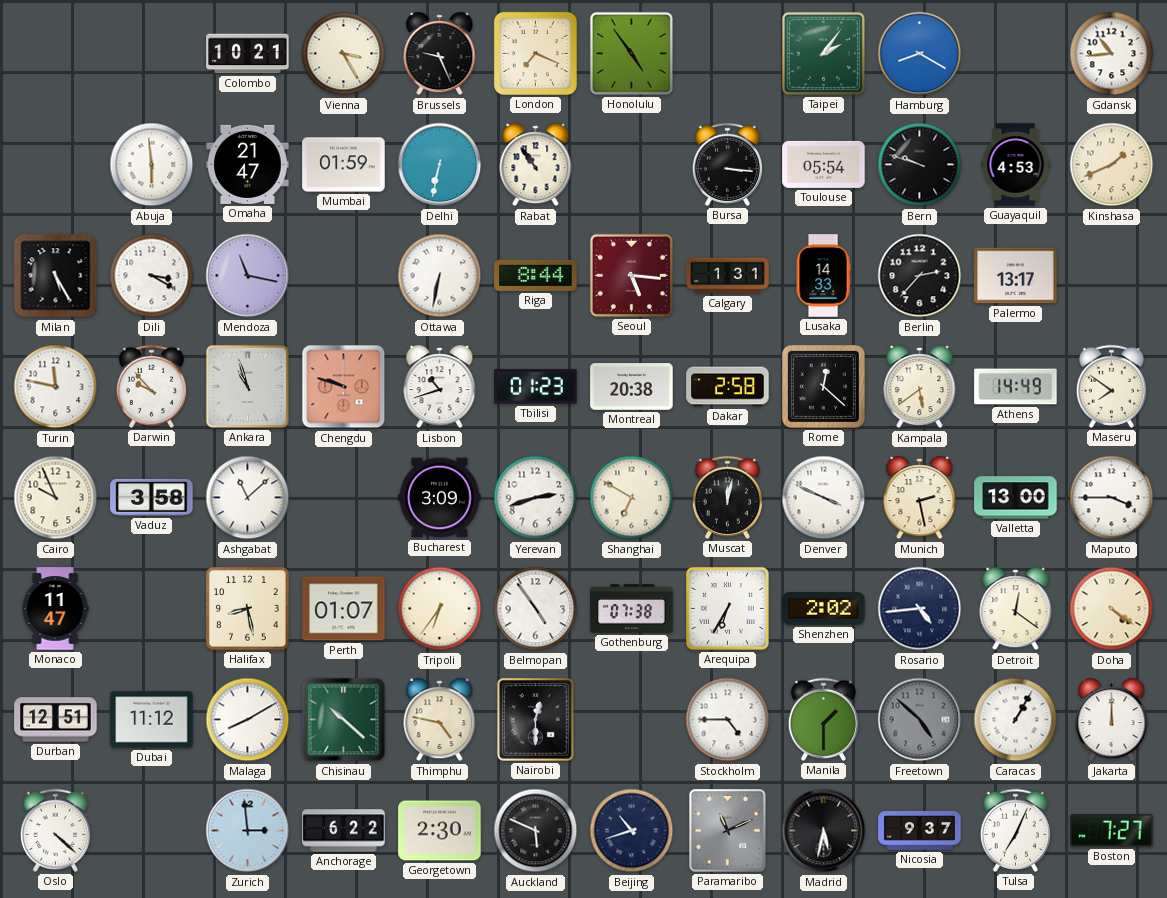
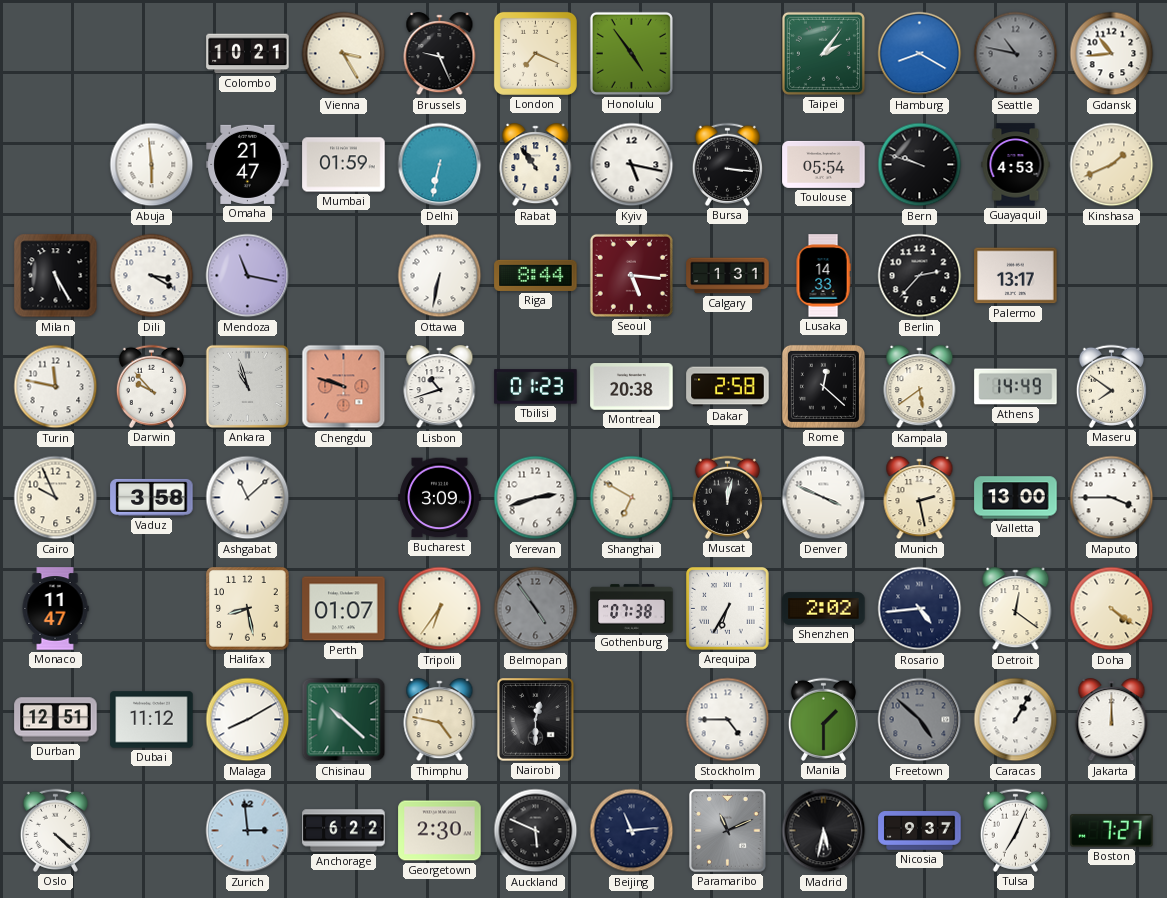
Seattle: none -> 10:47 (1016, 54)
Kyiv: none -> 5:17 (632, 165)
Belmopan dial: white -> grey (536, 609)
Beijing: 10:42 -> 11:14 (632, 831)
